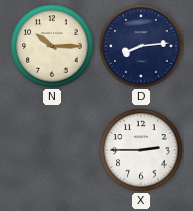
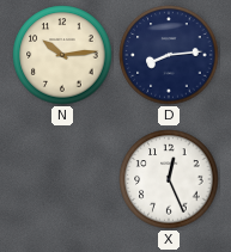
N: 10:15 -> 10:14 (62, 55)
X: 2:45 -> 12:26 (169, 179)
